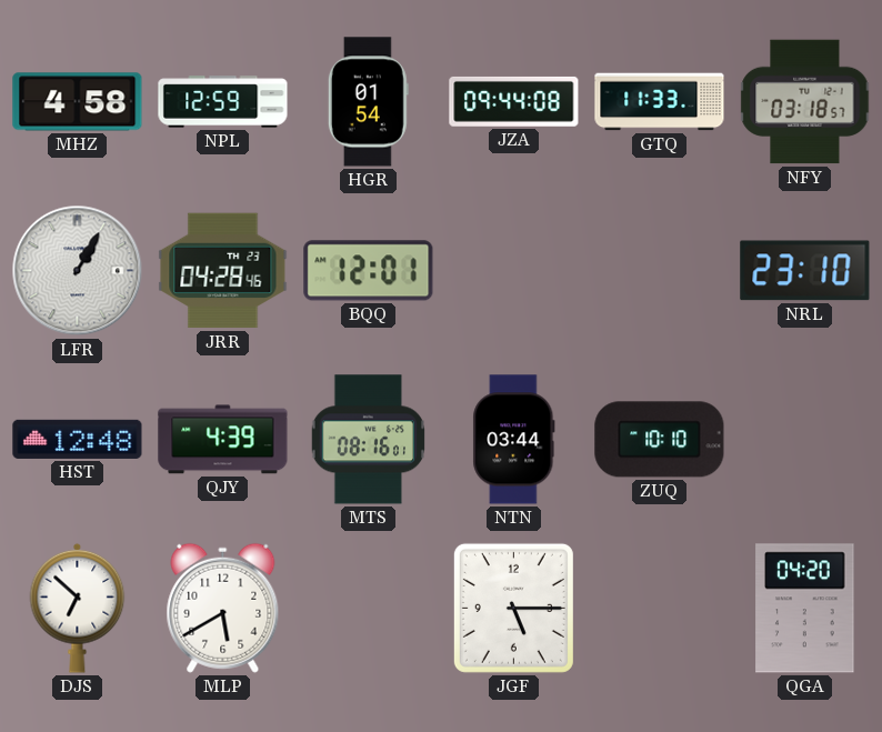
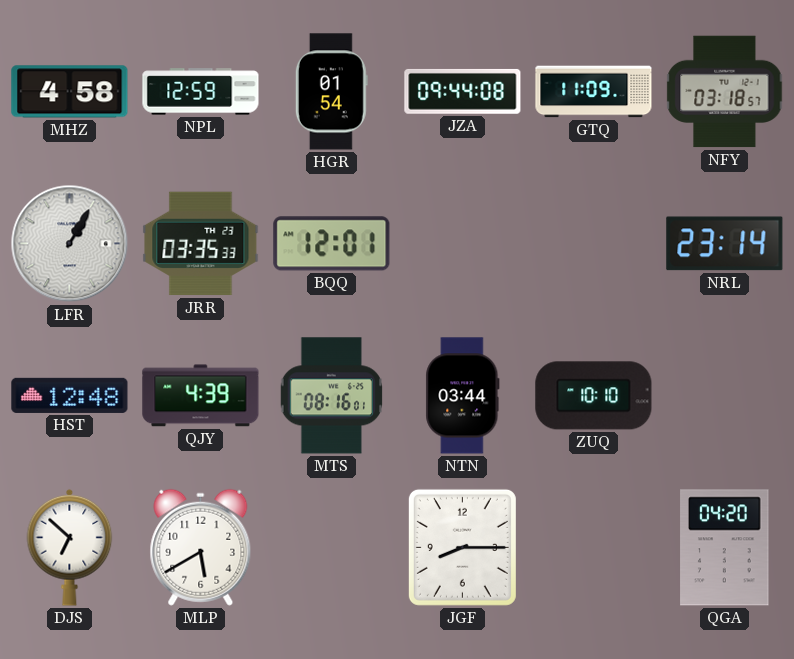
GTQ: 11:33 -> 11:09 (594, 92)
JRR: 04:28 -> 03:35 (201, 244)
NRL: 23:10 -> 23:14 (725, 244)
JGF: 5:15 -> 8:15 (462, 547)
